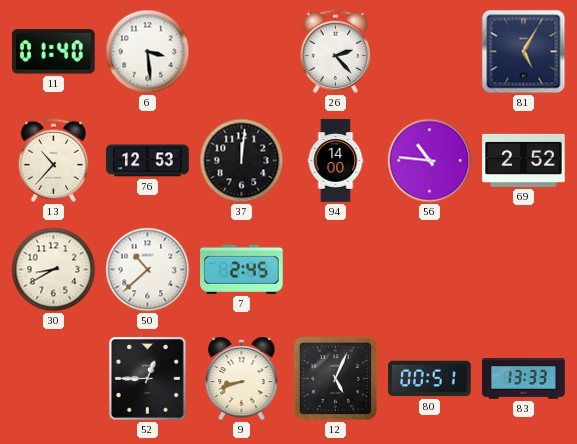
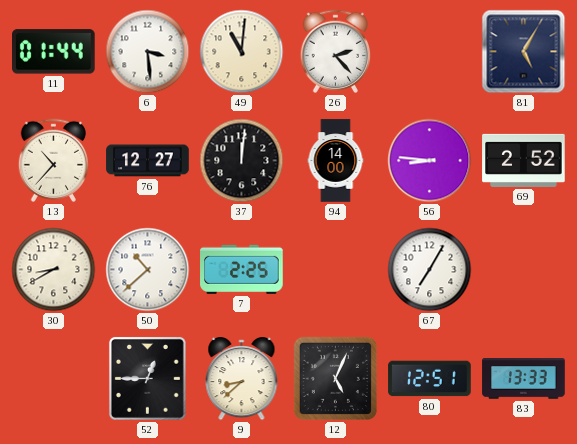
11: 01:40 -> 01:44 (54, 52)
49: none -> 11:01 (242, 52)
76: 12:53 -> 12:27 (148, 161)
56: 10:46 -> 8:46 (430, 161)
7: 2:45 -> 2:25 (242, 269)
67: none -> 7:05 (430, 270)
9: 8:42 -> 8:38 (242, 380)
80: 00:51 -> 12:51 (430, 379)
